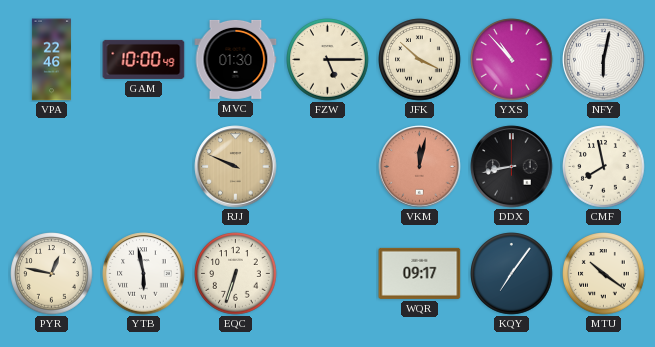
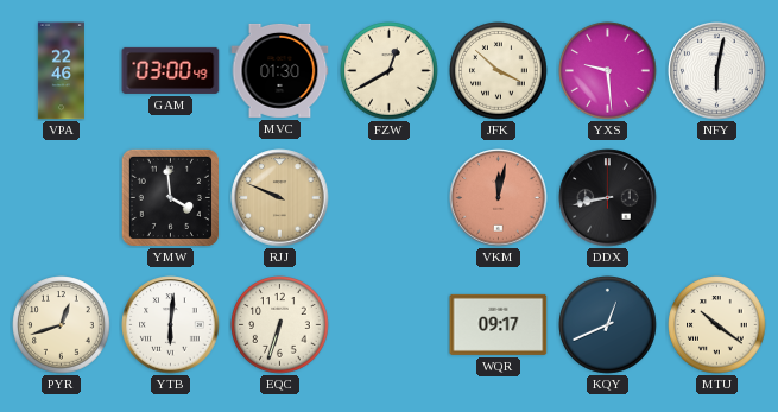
GAM: 10:00 -> 03:00 (171, 70)
FZW: 5:15 -> 12:40 (390, 71)
YXS: 10:53 -> 9:29 (608, 71)
YMW: none -> 3:59 (170, 197)
CMF: 7:58 -> none (604, 167)
PYR: 12:47 -> 12:42 (62, 325)
YTB: 5:58 -> 6:01 (171, 325)
KQY: 7:06 -> 12:41 (608, 325)
